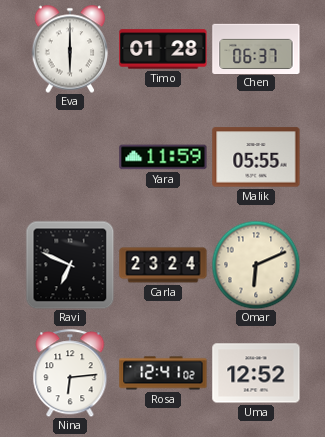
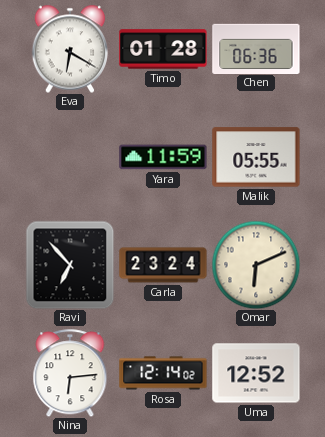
Eva: 6:00 -> 6:20 (70, 49)
Chen: 06:37 -> 06:36 (256, 48)
Ravi: 6:49 -> 6:53 (70, 265)
Rosa: 12:41 -> 12:14 (163, 373)
